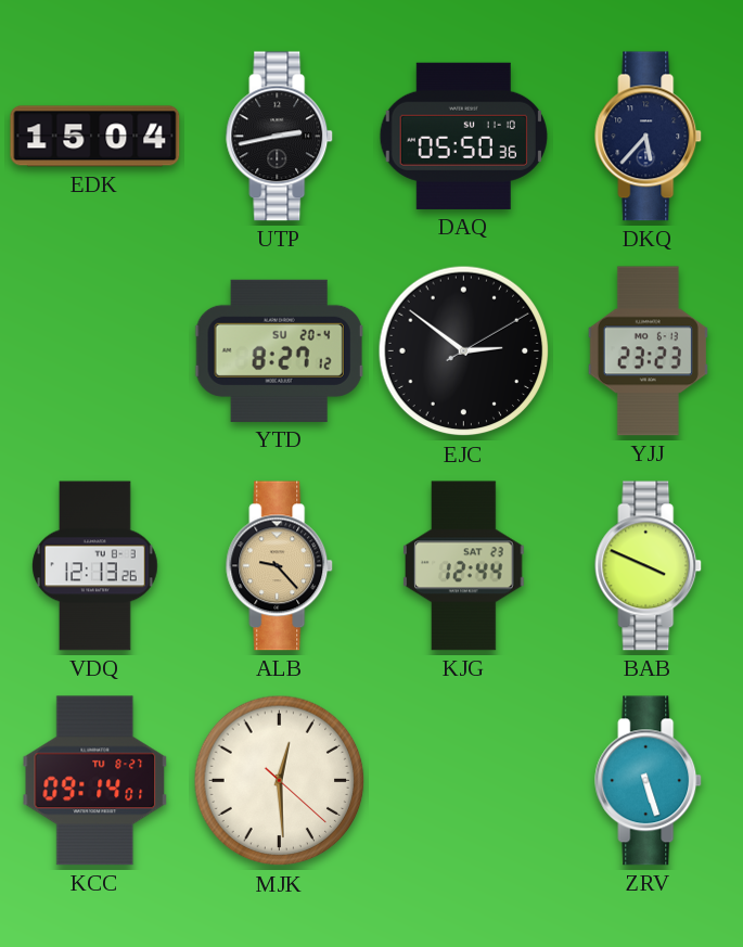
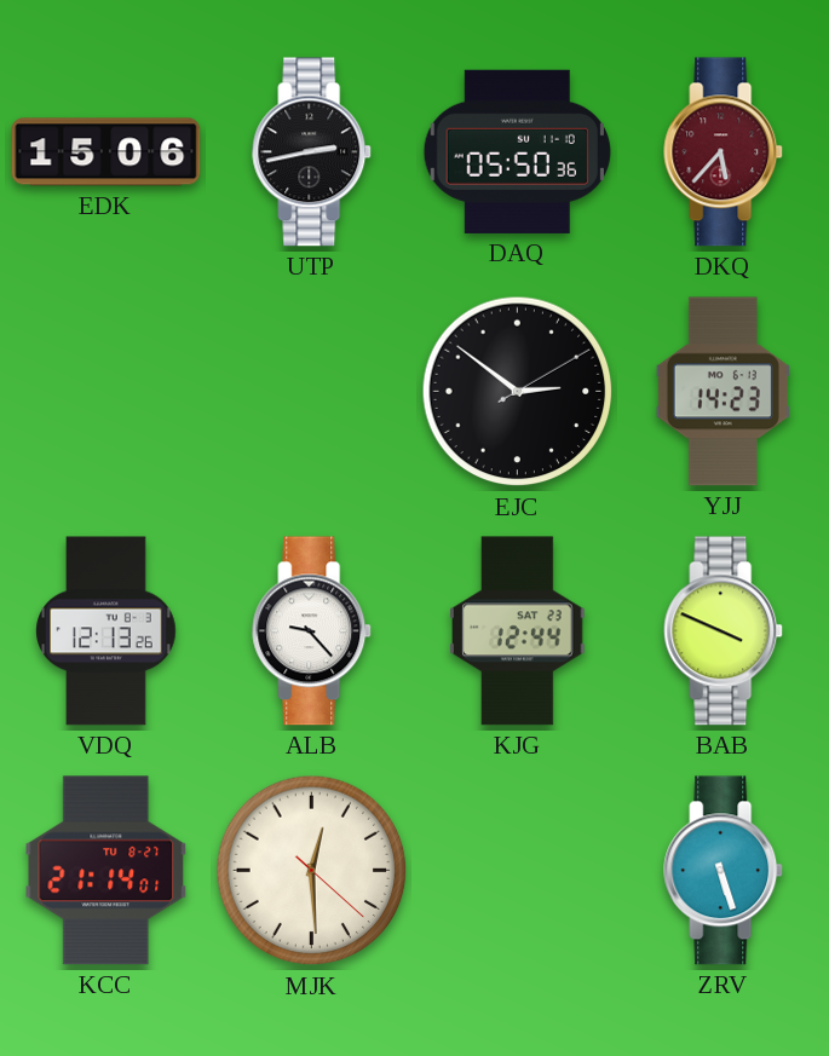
EDK: 15:04 -> 15:06 (106, 152)
DKQ dial: navy -> burgundy (724, 152)
YTD: 8:27 -> none (279, 350)
YJJ: 23:23 -> 14:23 (723, 392)
ALB dial: champagne -> white (312, 631)
KCC: 09:14 -> 21:14 (106, 871)
